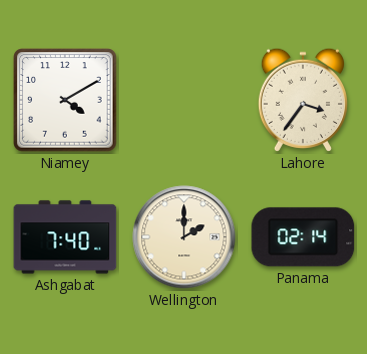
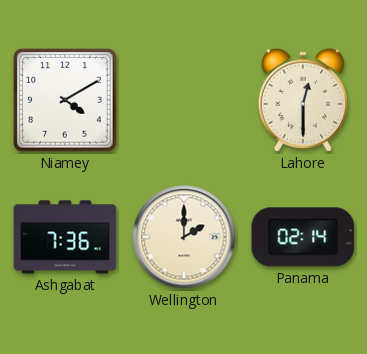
Lahore: 3:36 -> 12:30 (302, 100)
Ashgabat: 7:40 -> 7:36 (65, 237)
